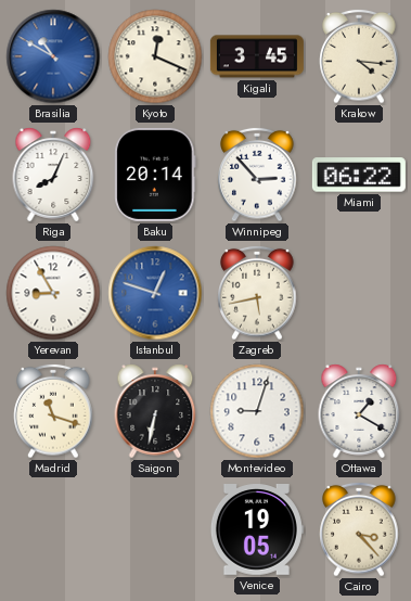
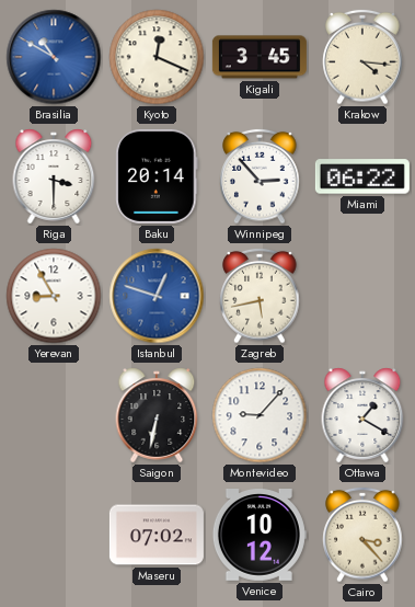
Riga: 8:04 -> 3:30 (54, 176)
Madrid: 11:18 -> none (53, 411)
Montevideo: 9:03 -> 9:07 (260, 415)
Maseru: none -> 07:02 (157, 535)
Venice: 19:05 -> 10:12 (260, 536)
